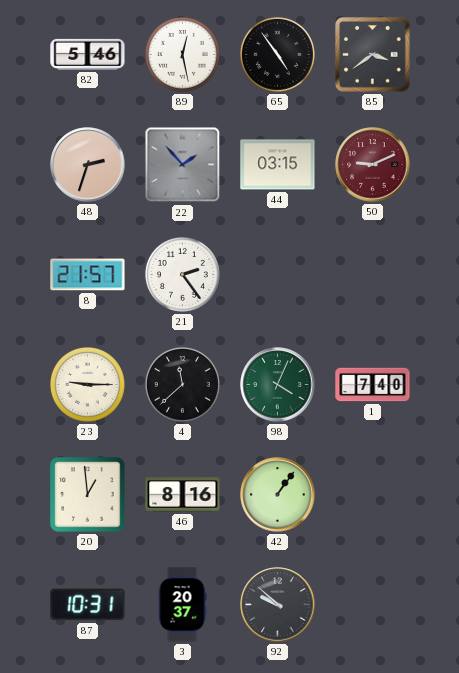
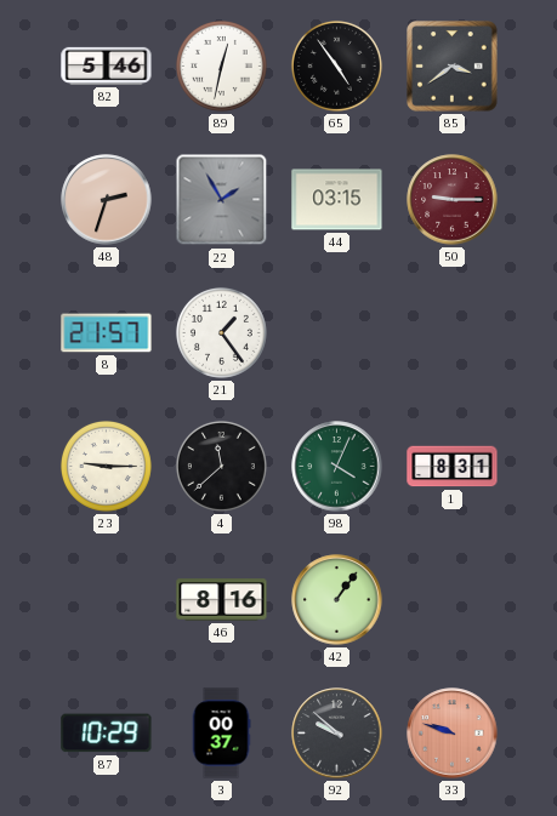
89: 12:28 -> 12:32 (221, 65)
22: 1:53 -> 1:55 (222, 200)
50: 9:11 -> 9:15 (453, 200)
21: 2:24 -> 1:24 (221, 332)
1: 7:40 -> 8:31 (453, 467)
20: 12:59 -> none (88, 495)
87: 10:31 -> 10:29 (107, 734)
3: 20:37 -> 00:37 (221, 734)
33: none -> 9:48 (453, 734)
